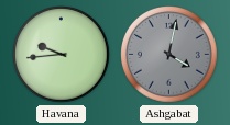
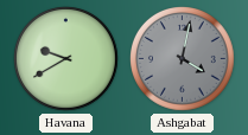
Havana: 9:44 -> 9:40 (66, 59)
